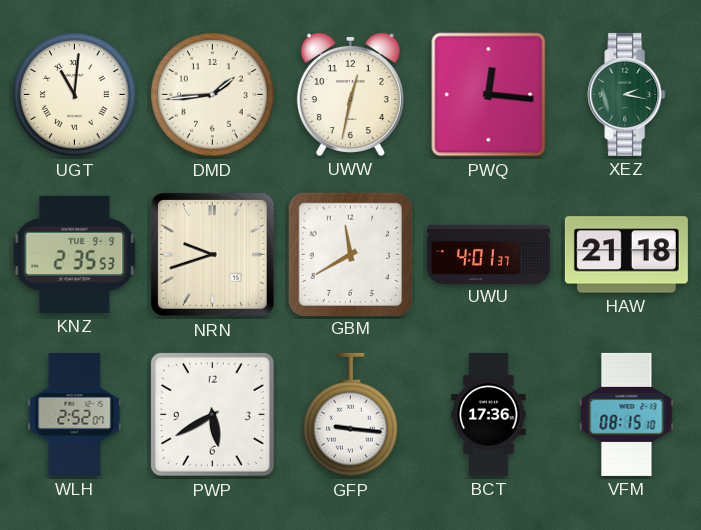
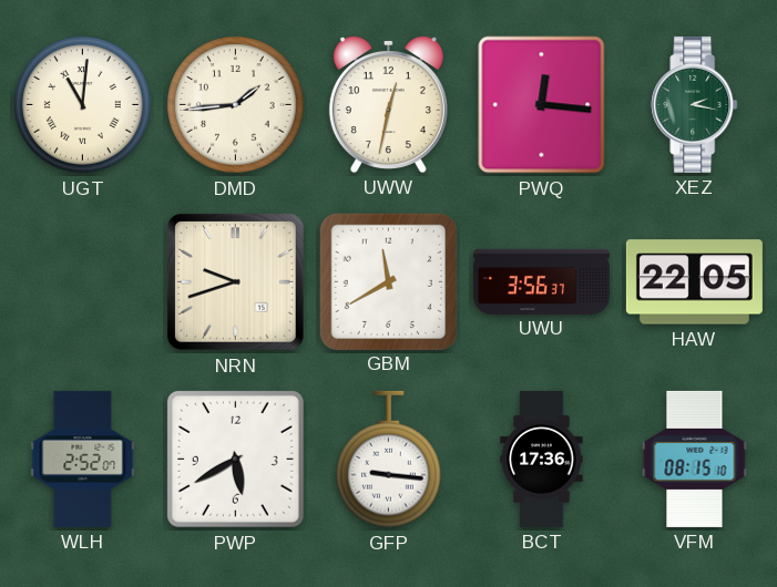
KNZ: 2:35 -> none (75, 254)
UWU: 4:01 -> 3:56 (541, 281)
HAW: 21:18 -> 22:05 (694, 282)
